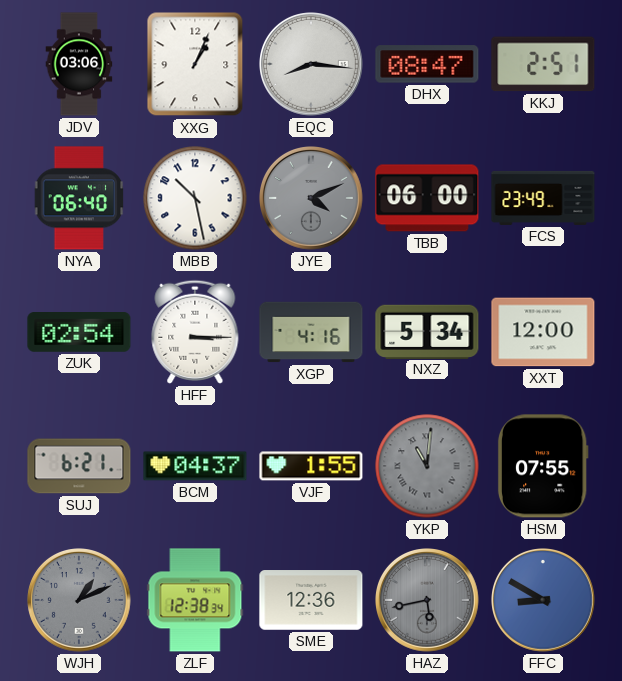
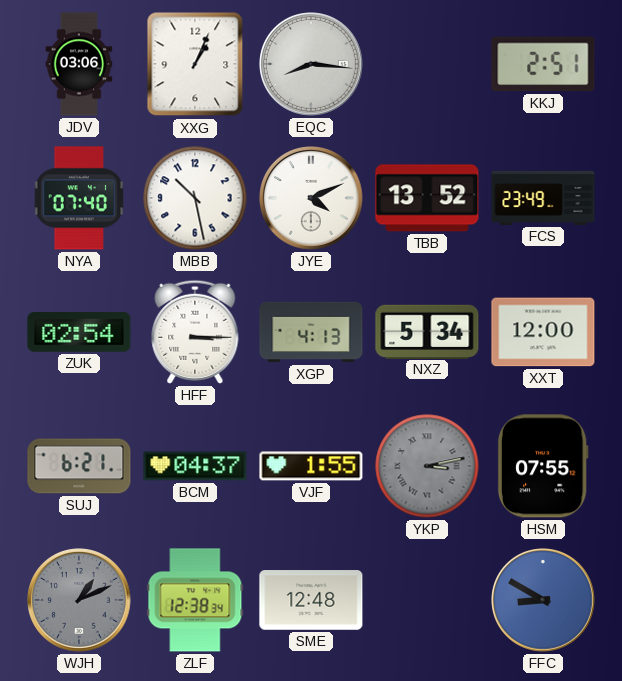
DHX: 08:47 -> none (427, 64)
NYA: 06:40 -> 07:40 (79, 198)
JYE dial: grey -> white (312, 199)
TBB: 06:00 -> 13:52 (427, 198)
XGP: 4:16 -> 4:13 (311, 332)
YKP: 11:01 -> 3:13 (427, 466)
SME: 12:36 -> 12:48 (311, 600)
HAZ: 5:43 -> none (428, 601)
